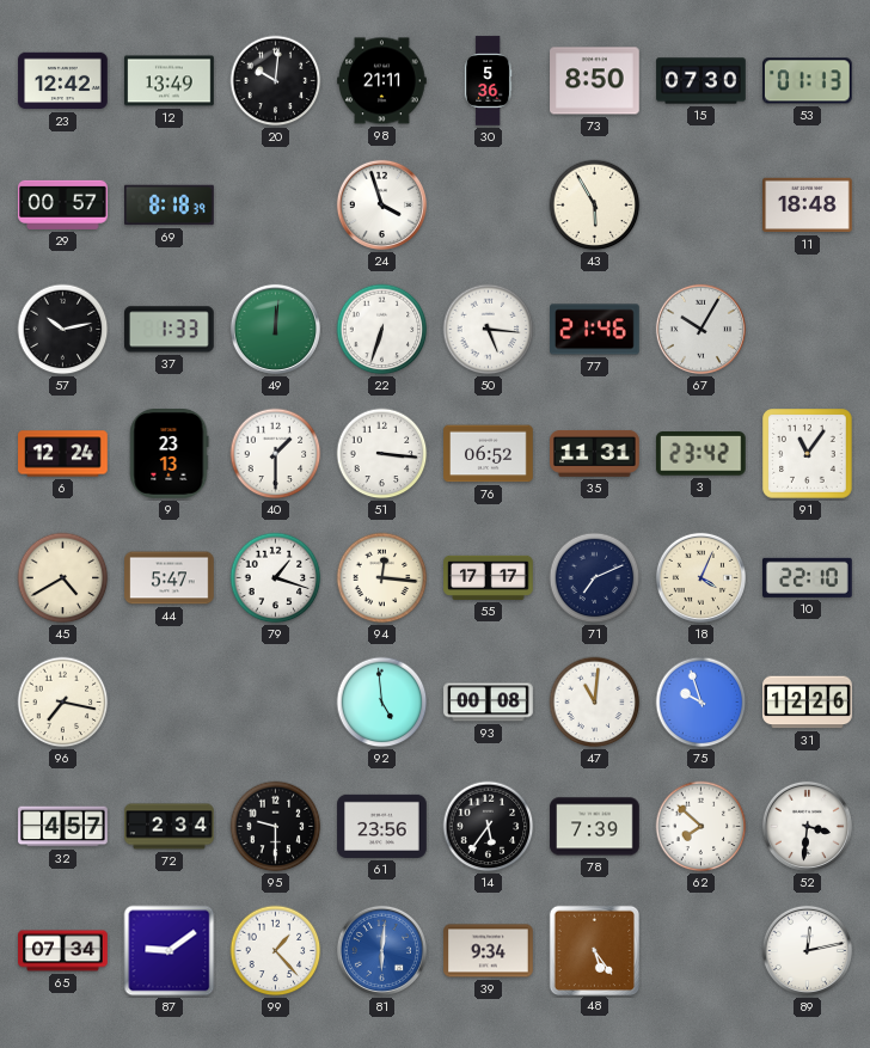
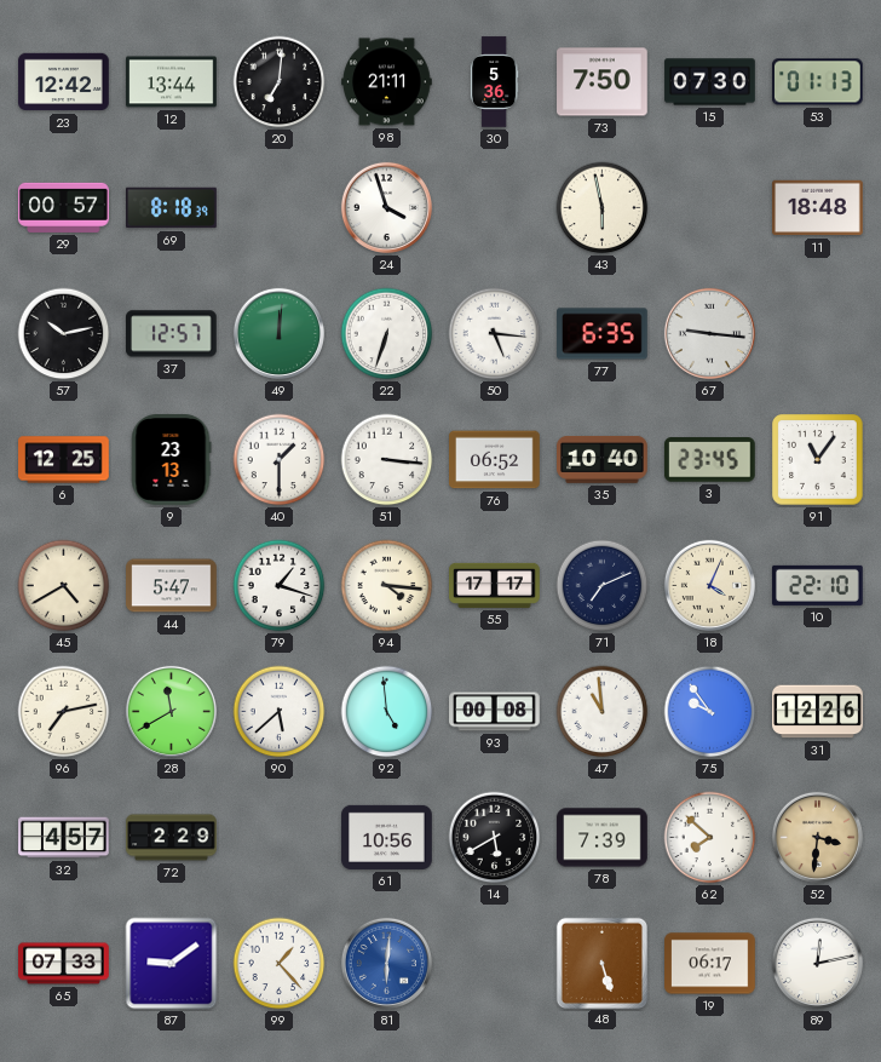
12: 13:49 -> 13:44 (172, 82)
20: 10:01 -> 7:01 (280, 82)
73: 8:50 -> 7:50 (603, 82)
43: 5:55 -> 5:58 (603, 208)
37: 1:33 -> 12:57 (172, 334)
77: 21:46 -> 6:35 (603, 334)
67: 10:05 -> 9:16 (709, 333)
6: 12:24 -> 12:25 (64, 460)
35: 11:31 -> 10:40 (603, 459)
3: 23:42 -> 23:45 (709, 460)
94: 12:16 -> 4:16 (387, 586)
96: 7:17 -> 7:13 (64, 712)
28: none -> 11:40 (171, 711)
90: none -> 5:38 (280, 712)
47: 11:01 -> 10:59 (603, 712)
75: 9:57 -> 9:54 (710, 712)
72: 2:34 -> 2:29 (172, 838)
95: 9:30 -> none (276, 827)
61: 23:56 -> 10:56 (387, 837)
14: 5:36 -> 5:40 (495, 838)
52 dial: white -> champagne (817, 837)
65: 07:34 -> 07:33 (64, 964)
39: 9:34 -> none (489, 951)
48: 5:24 -> 5:27 (601, 963)
19: none -> 06:17 (710, 964)
